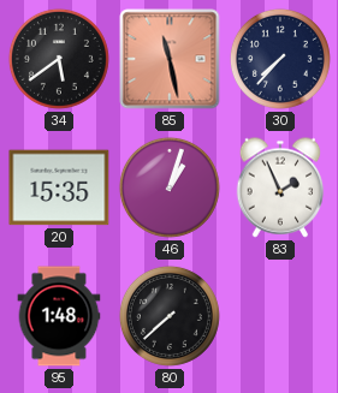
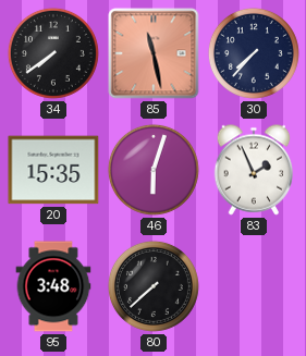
34: 5:39 -> 7:39 (53, 53)
46: 1:03 -> 6:03 (154, 170)
95: 1:48 -> 3:48 (53, 286)
